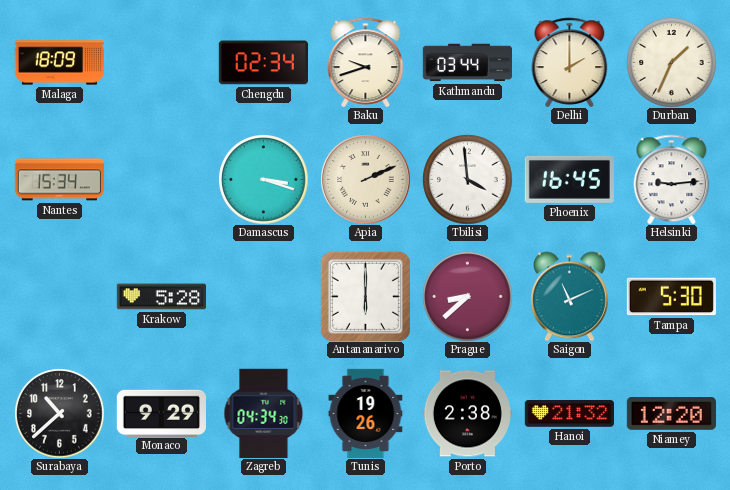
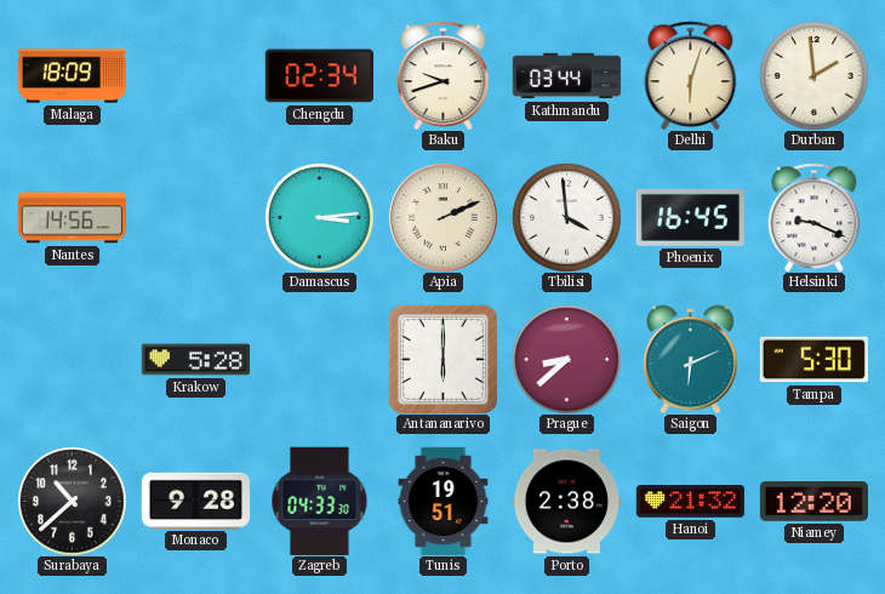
Delhi: 2:00 -> 6:03 (691, 75)
Durban: 1:34 -> 1:59 (813, 75)
Nantes: 15:34 -> 14:56 (72, 218)
Damascus: 3:18 -> 3:14 (319, 217)
Helsinki: 9:14 -> 9:19 (815, 217)
Saigon: 11:11 -> 6:11 (690, 359)
Monaco: 9:29 -> 9:28 (195, 501)
Zagreb: 04:34 -> 04:33 (320, 501)
Tunis: 19:26 -> 19:51 (444, 501)
